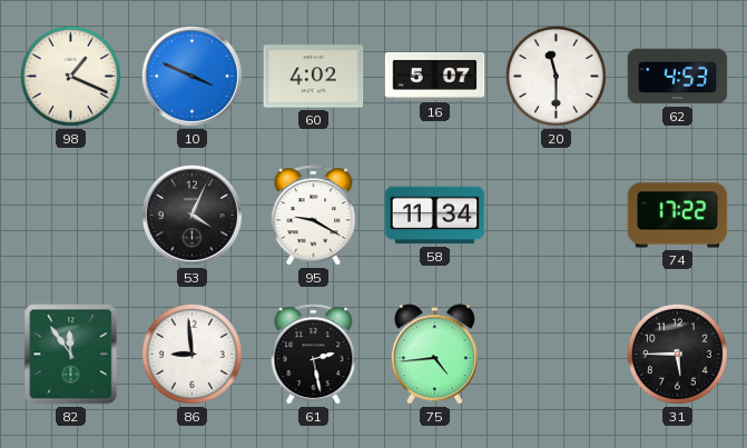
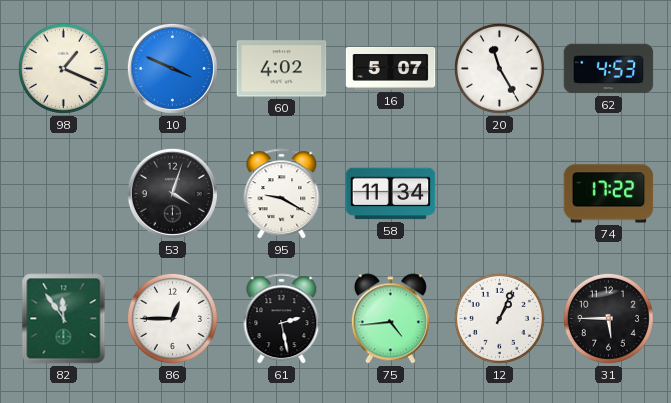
20: 11:30 -> 11:25 (499, 68)
53: 4:04 -> 4:03 (172, 193)
86: 8:59 -> 12:45 (172, 318)
12: none -> 1:04 (499, 318)
